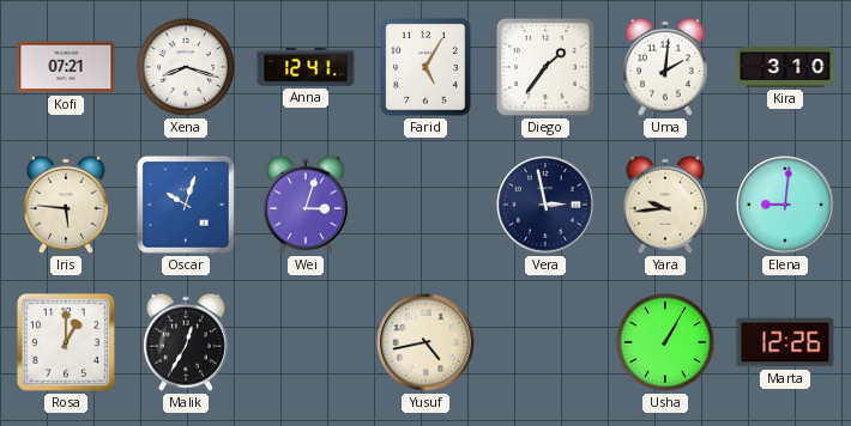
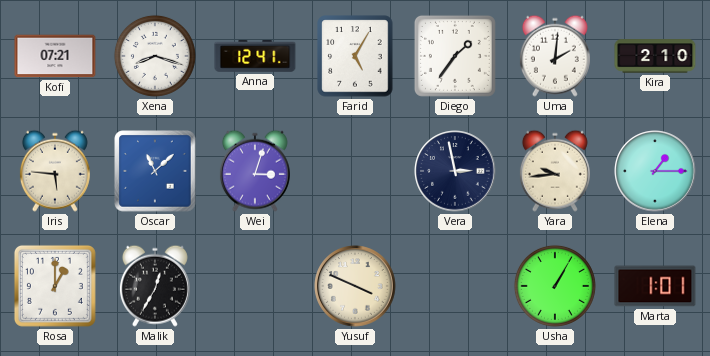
Kira: 3:10 -> 2:10 (655, 56)
Oscar: 10:03 -> 11:08 (155, 171)
Elena: 9:01 -> 1:15 (655, 171)
Yusuf: 4:43 -> 3:49 (355, 286)
Marta: 12:26 -> 1:01 (655, 286)
